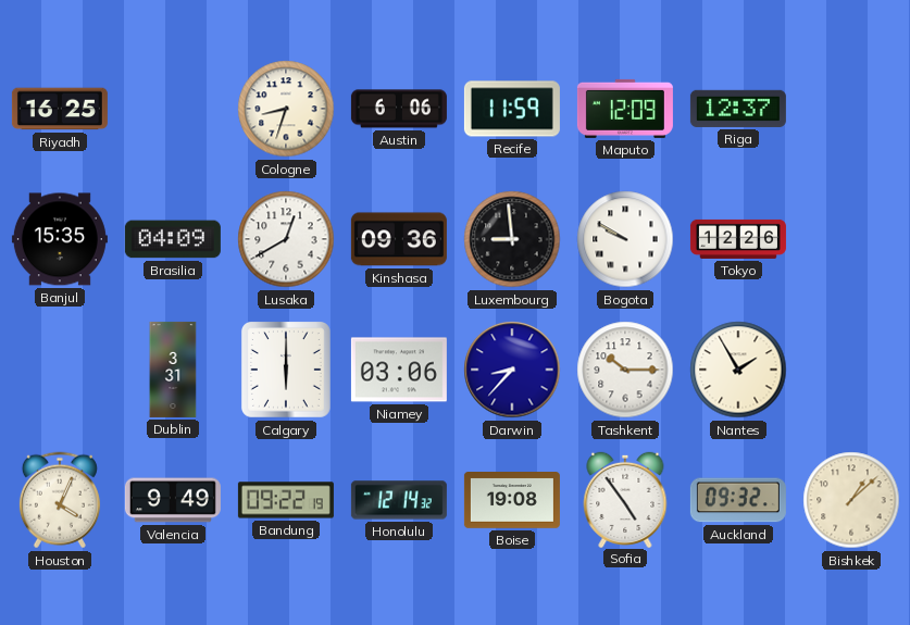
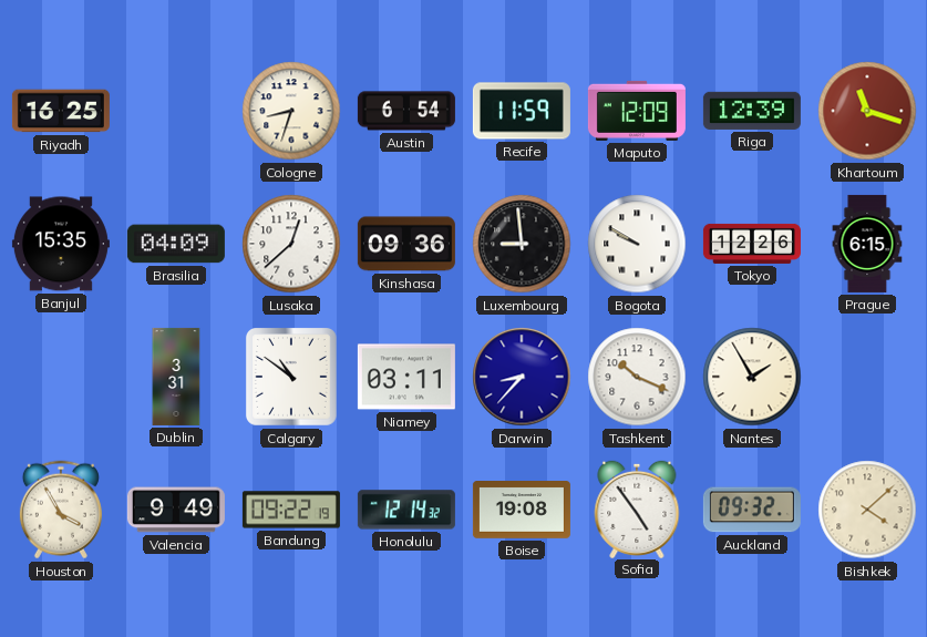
Austin: 6:06 -> 6:54 (406, 111)
Riga: 12:37 -> 12:39 (752, 111)
Khartoum: none -> 11:18 (867, 111)
Lusaka: 12:40 -> 12:38 (291, 244)
Prague: none -> 6:15 (867, 244)
Calgary: 6:00 -> 10:51 (291, 378)
Niamey: 03:06 -> 03:11 (406, 377)
Tashkent: 10:15 -> 10:19 (637, 377)
Houston: 4:04 -> 3:55 (61, 510)
Bishkek: 1:08 -> 4:08 (867, 510)
